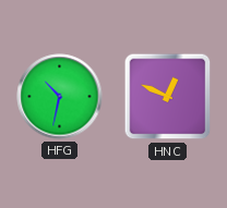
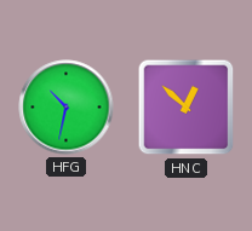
HNC: 12:49 -> 12:52 (187, 108)
